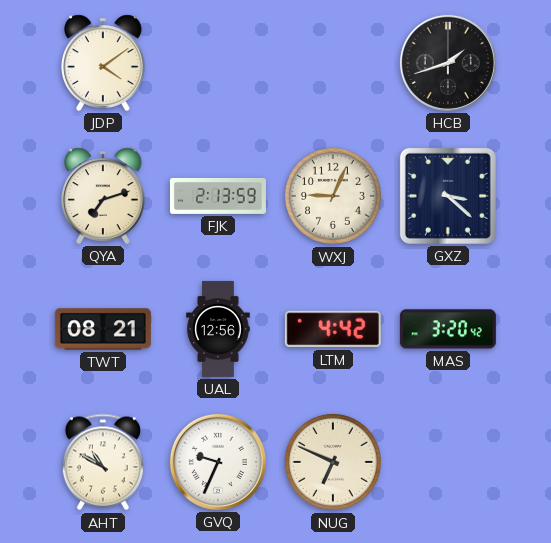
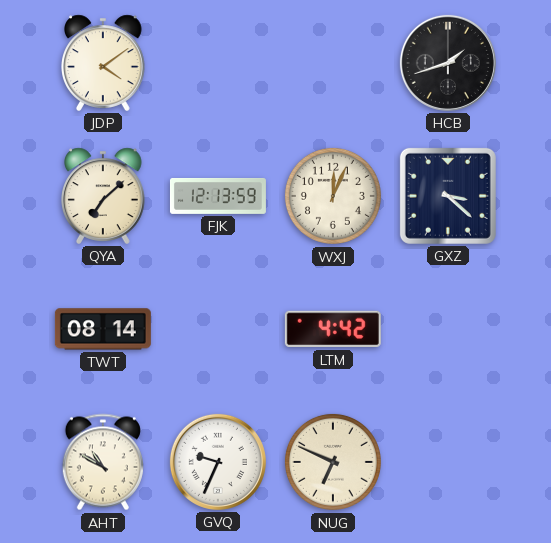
QYA: 7:12 -> 7:08 (104, 196)
FJK: 2:13 -> 12:13 (218, 196)
WXJ: 9:04 -> 12:04 (333, 196)
TWT: 08:21 -> 08:14 (103, 329)
UAL: 12:56 -> none (218, 329)
MAS: 3:20 -> none (448, 329)
